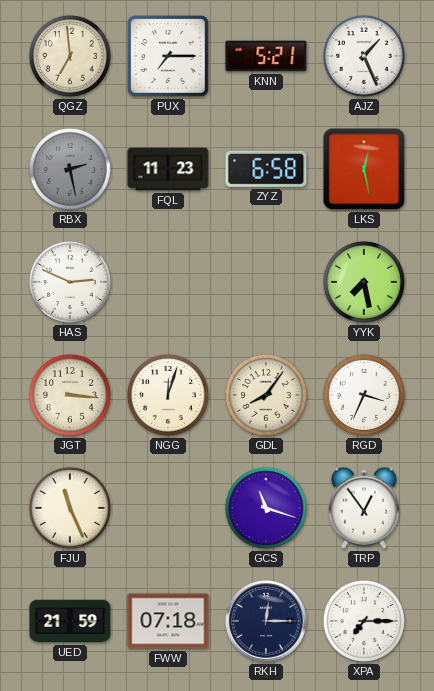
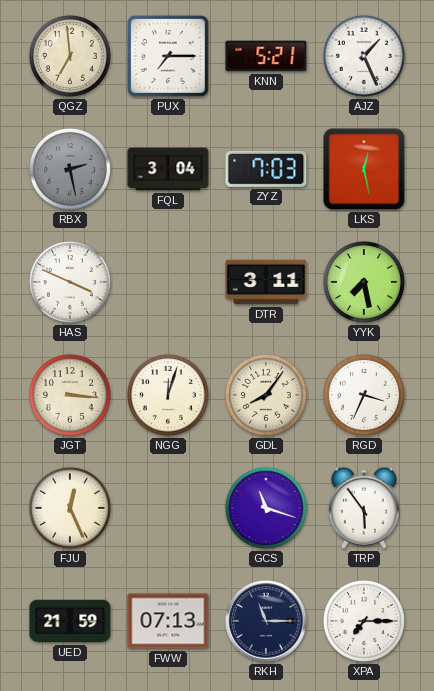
FQL: 11:23 -> 3:04 (168, 169)
ZYZ: 6:58 -> 7:03 (266, 169)
HAS: 2:49 -> 3:49 (70, 282)
DTR: none -> 3:11 (266, 282)
FJU: 11:26 -> 12:26 (70, 508)
TRP: 12:54 -> 5:54 (364, 508)
FWW: 07:18 -> 07:13 (168, 621)
RKH: 12:15 -> 11:15 (266, 621)
